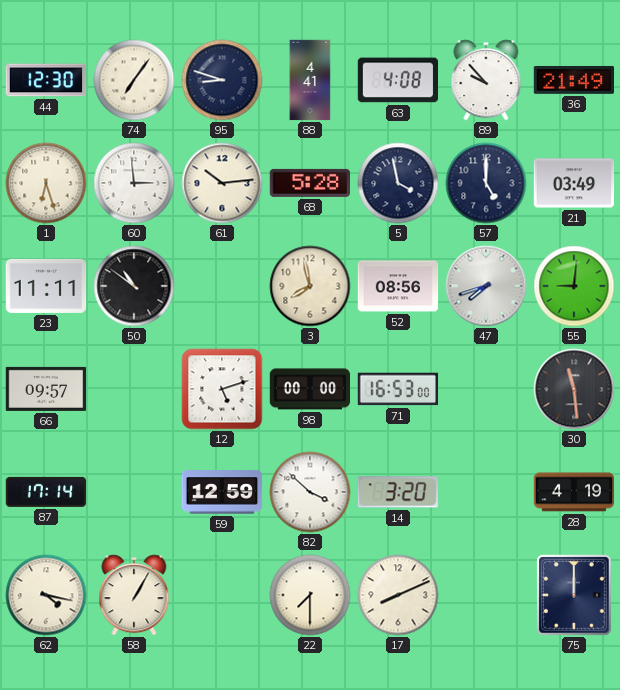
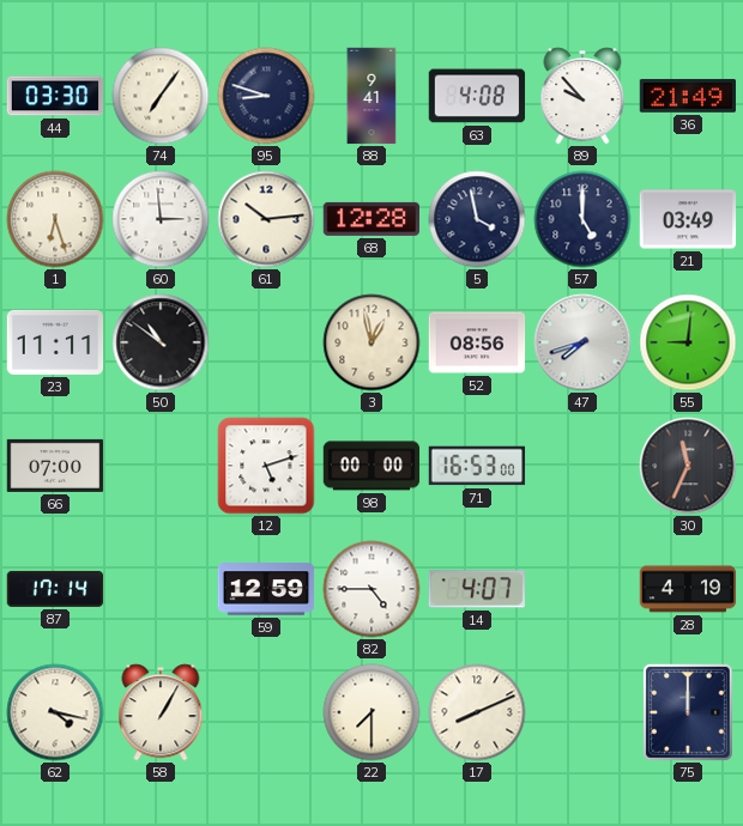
44: 12:30 -> 03:30 (55, 96)
88: 4:41 -> 9:41 (371, 96)
68: 5:28 -> 12:28 (370, 219)
3: 7:58 -> 12:58 (371, 342)
66: 09:57 -> 07:00 (55, 466)
30: 11:29 -> 11:34 (688, 466)
82: 3:52 -> 4:45 (371, 589)
14: 3:20 -> 4:07 (476, 589)
